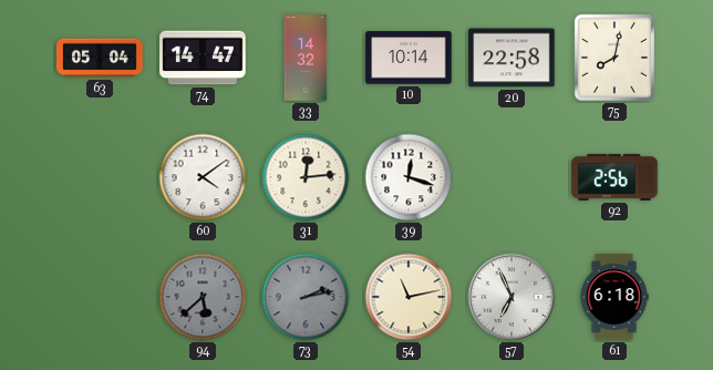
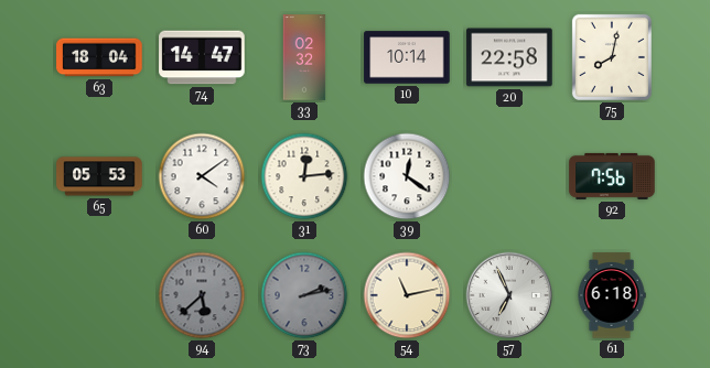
63: 05:04 -> 18:04 (99, 57)
33: 14:32 -> 02:32 (304, 57)
65: none -> 05:53 (99, 176)
39: 12:18 -> 12:21 (407, 176)
92: 2:56 -> 7:56 (612, 176)
